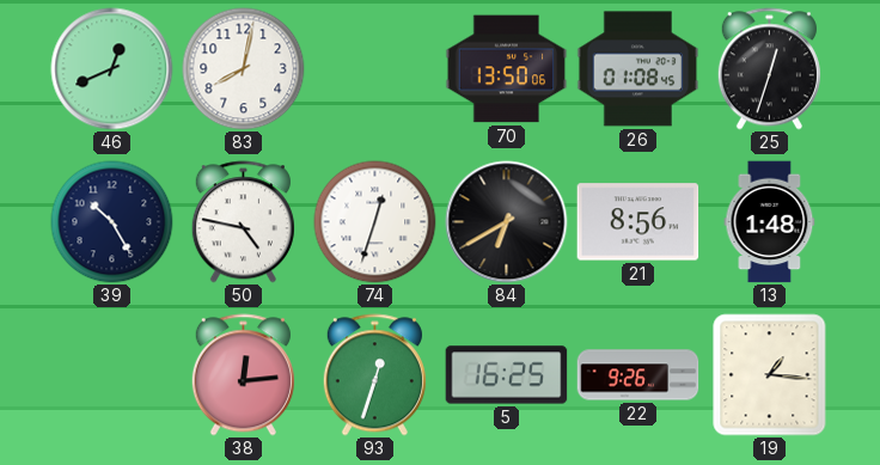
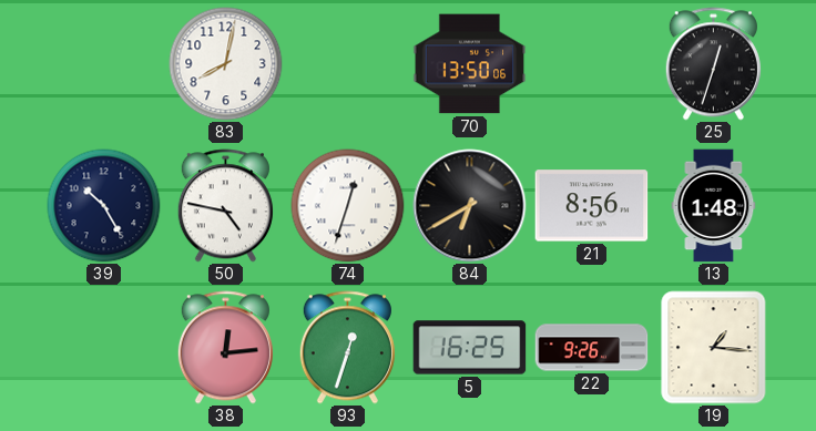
46: 12:41 -> none (112, 69)
26: 01:08 -> none (638, 69)
